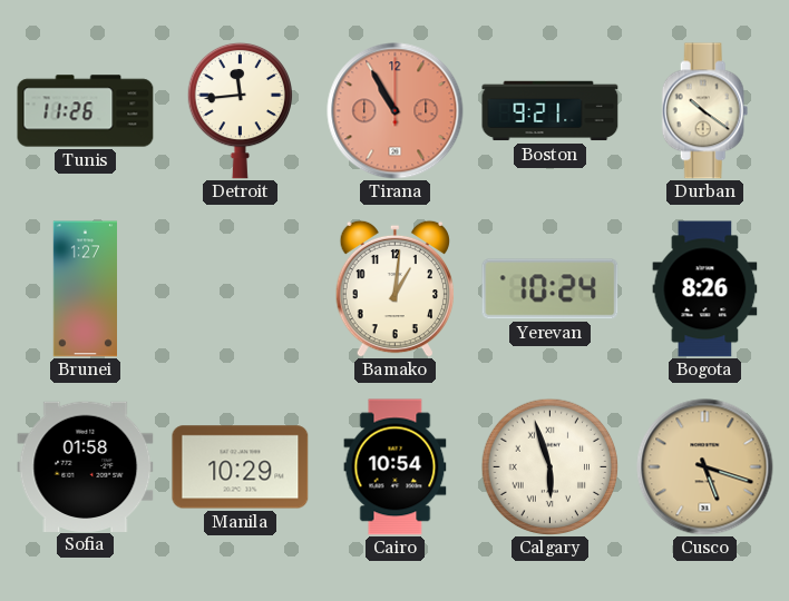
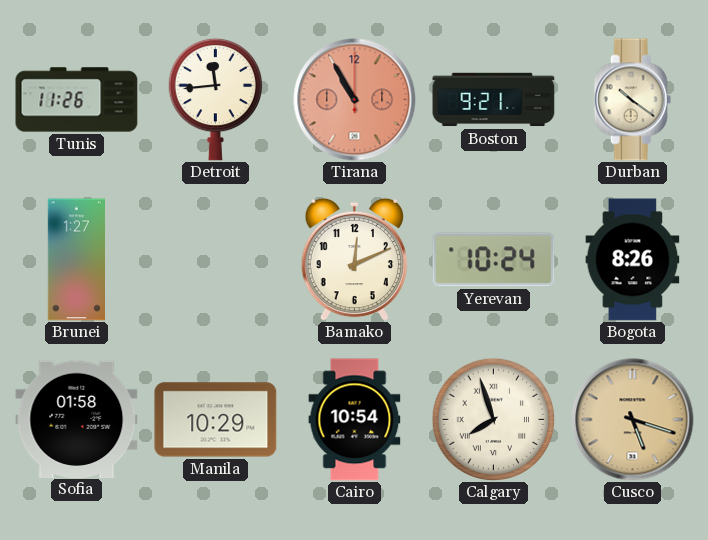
Bamako: 1:01 -> 12:11 (354, 259)
Calgary: 5:57 -> 7:57 (493, 419)
